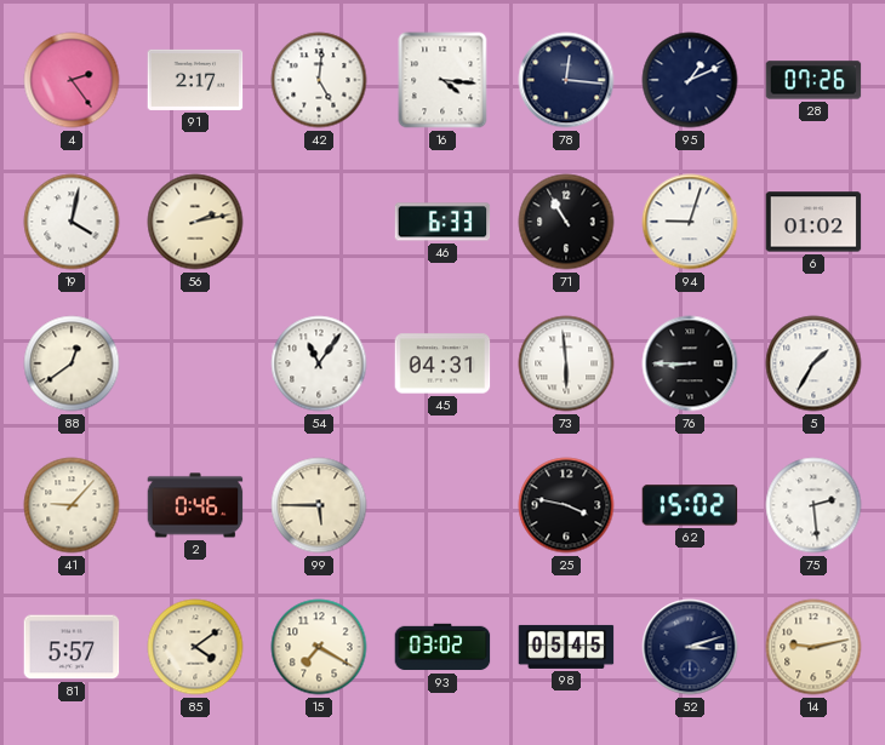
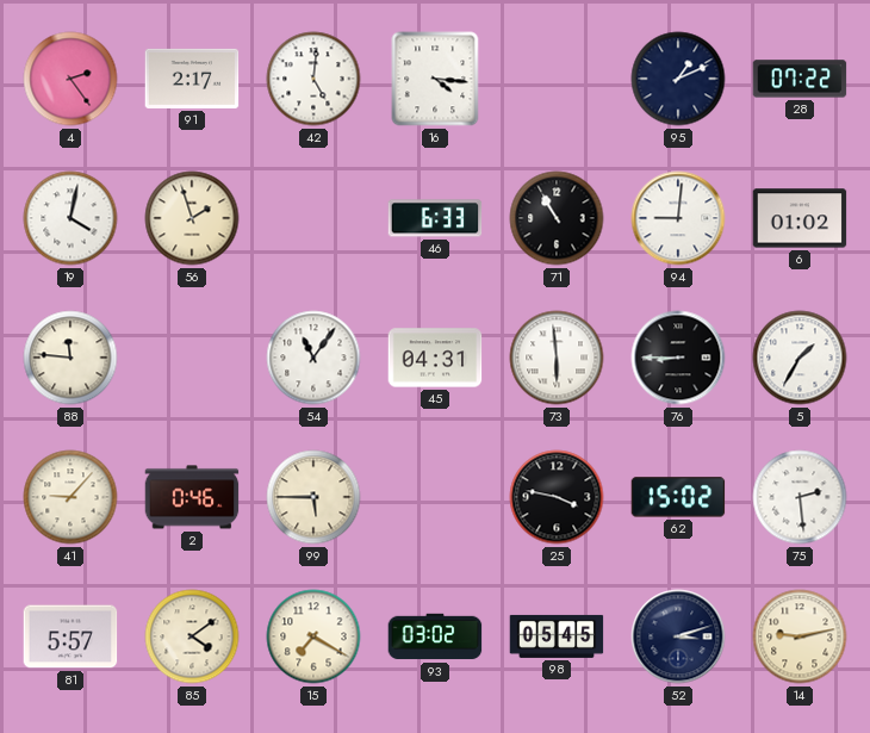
78: 12:16 -> none (566, 80)
28: 07:26 -> 07:22 (800, 79)
56: 2:13 -> 1:57 (192, 218)
94: 9:03 -> 9:01 (678, 218)
88: 12:39 -> 11:46 (70, 358)
